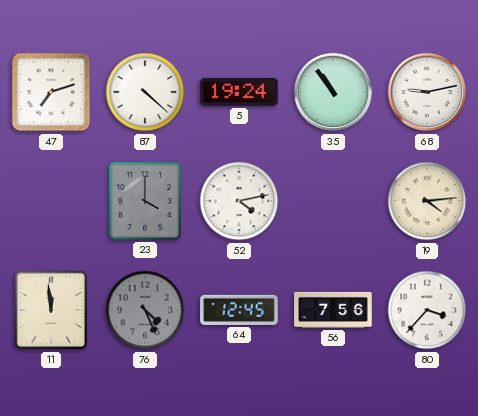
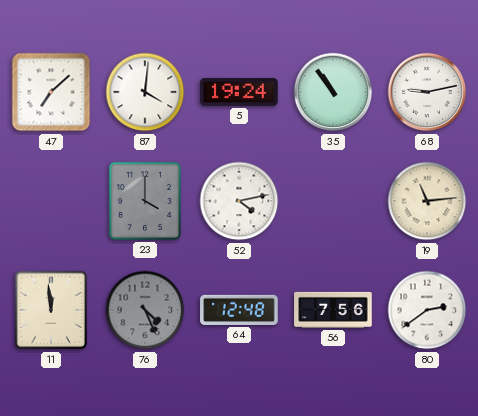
47: 7:12 -> 7:08 (51, 92)
87: 4:22 -> 4:01 (145, 92)
19: 4:14 -> 11:14 (427, 201)
64: 12:45 -> 12:48 (239, 310)
80: 3:37 -> 2:39 (427, 310)
